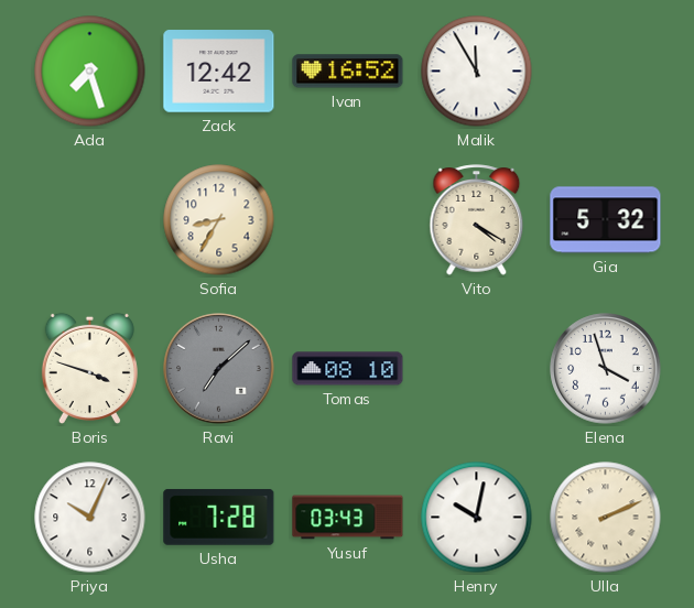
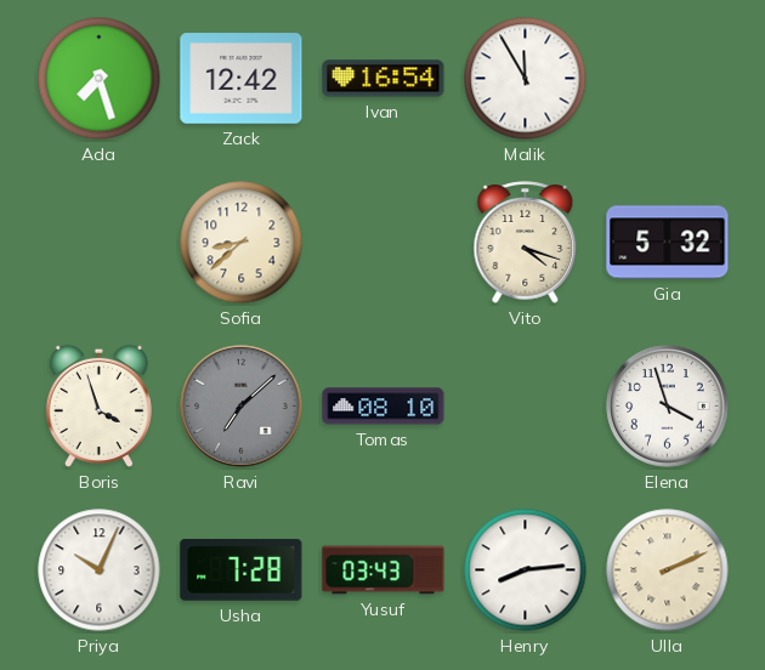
Ivan: 16:52 -> 16:54 (384, 79)
Sofia: 8:35 -> 8:38 (242, 243)
Vito: 4:20 -> 4:18 (526, 243)
Boris: 3:48 -> 3:57 (98, 405)
Henry: 10:02 -> 8:14 (526, 570)
